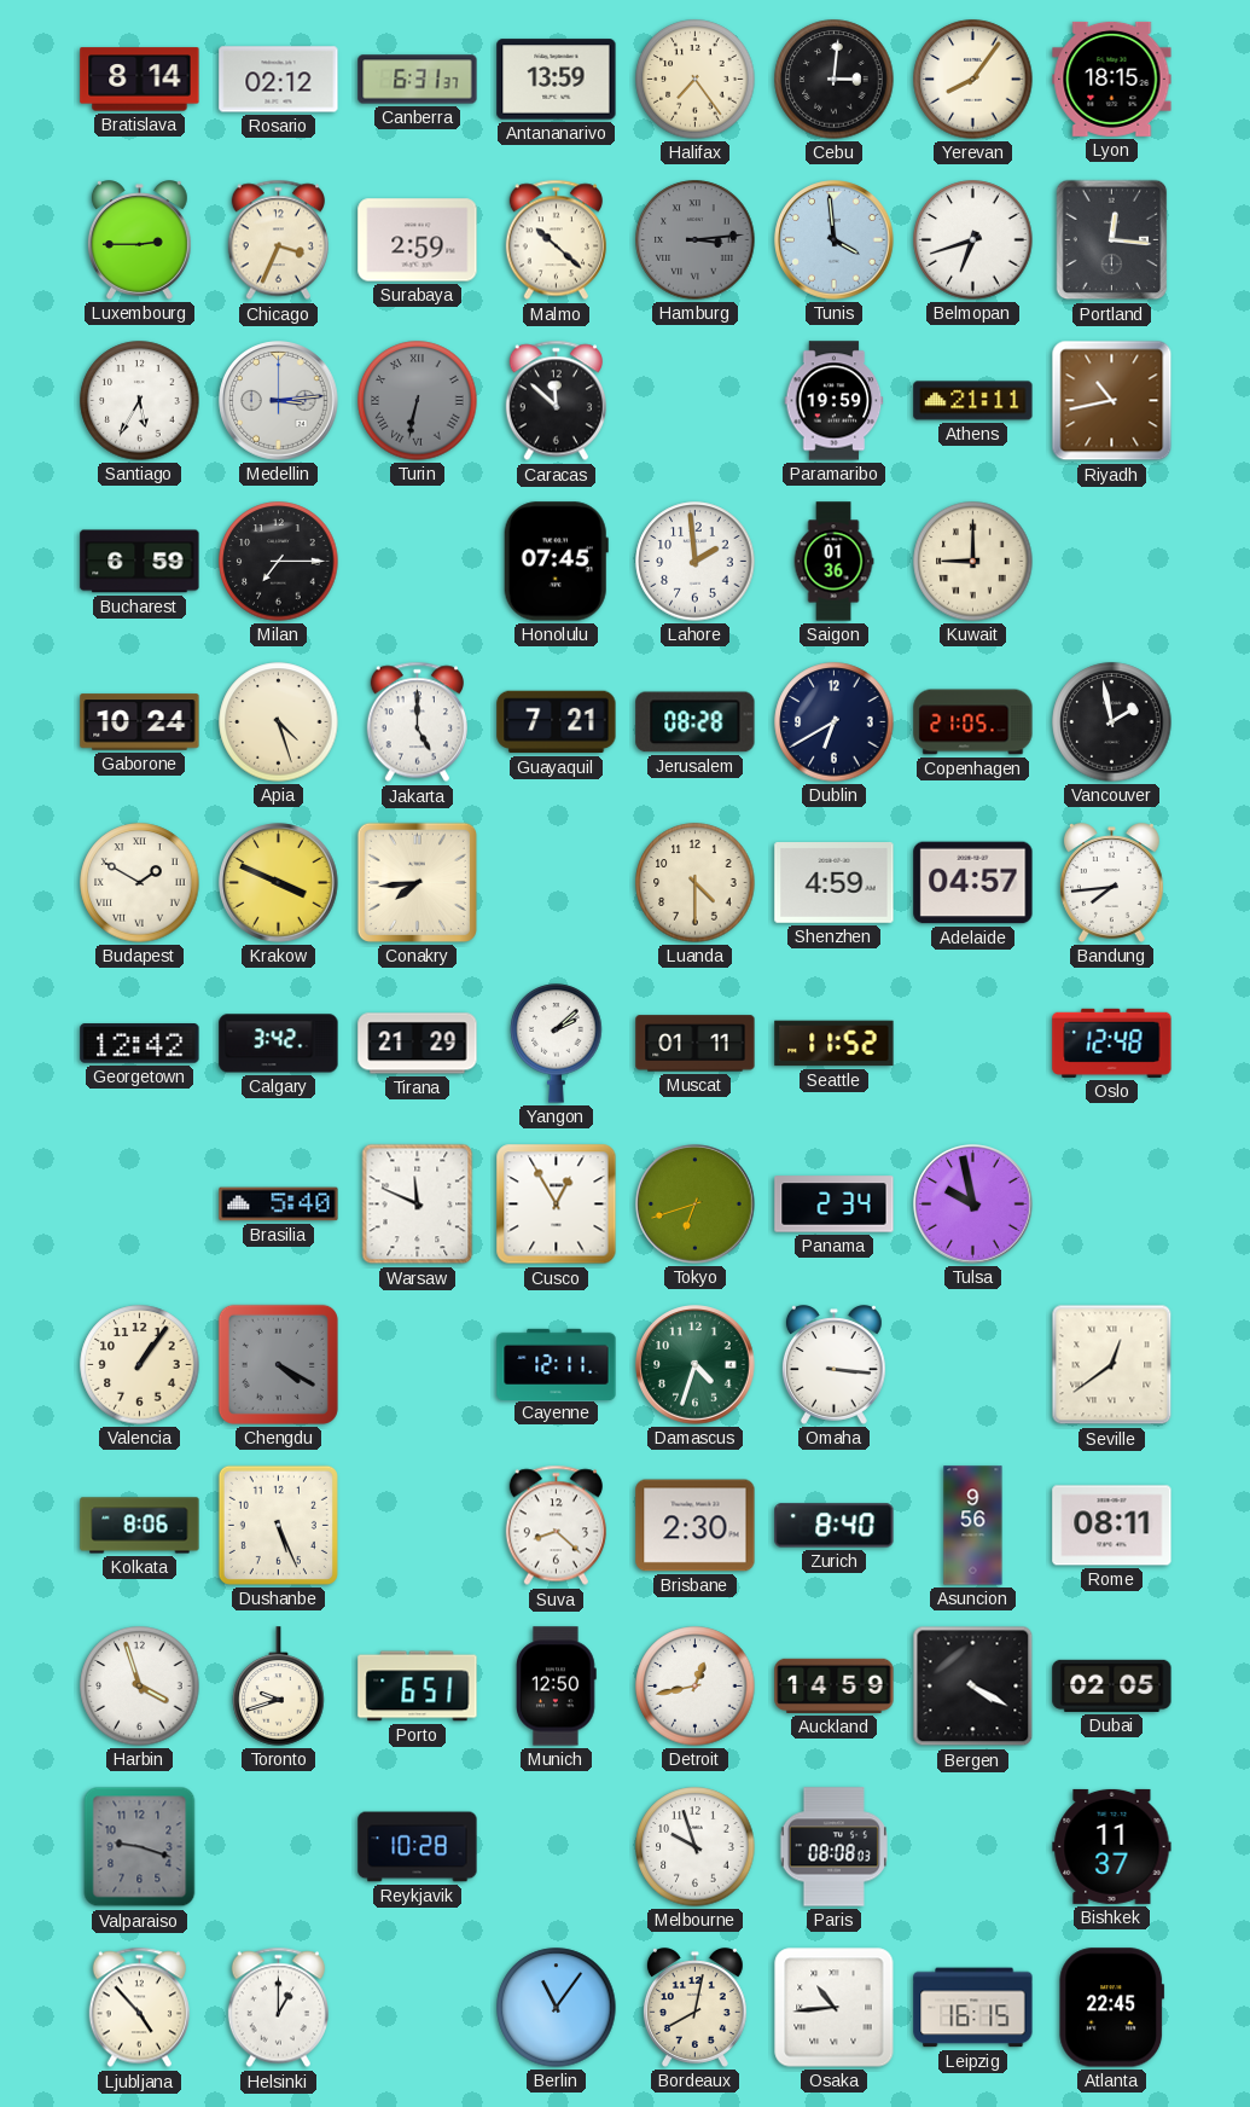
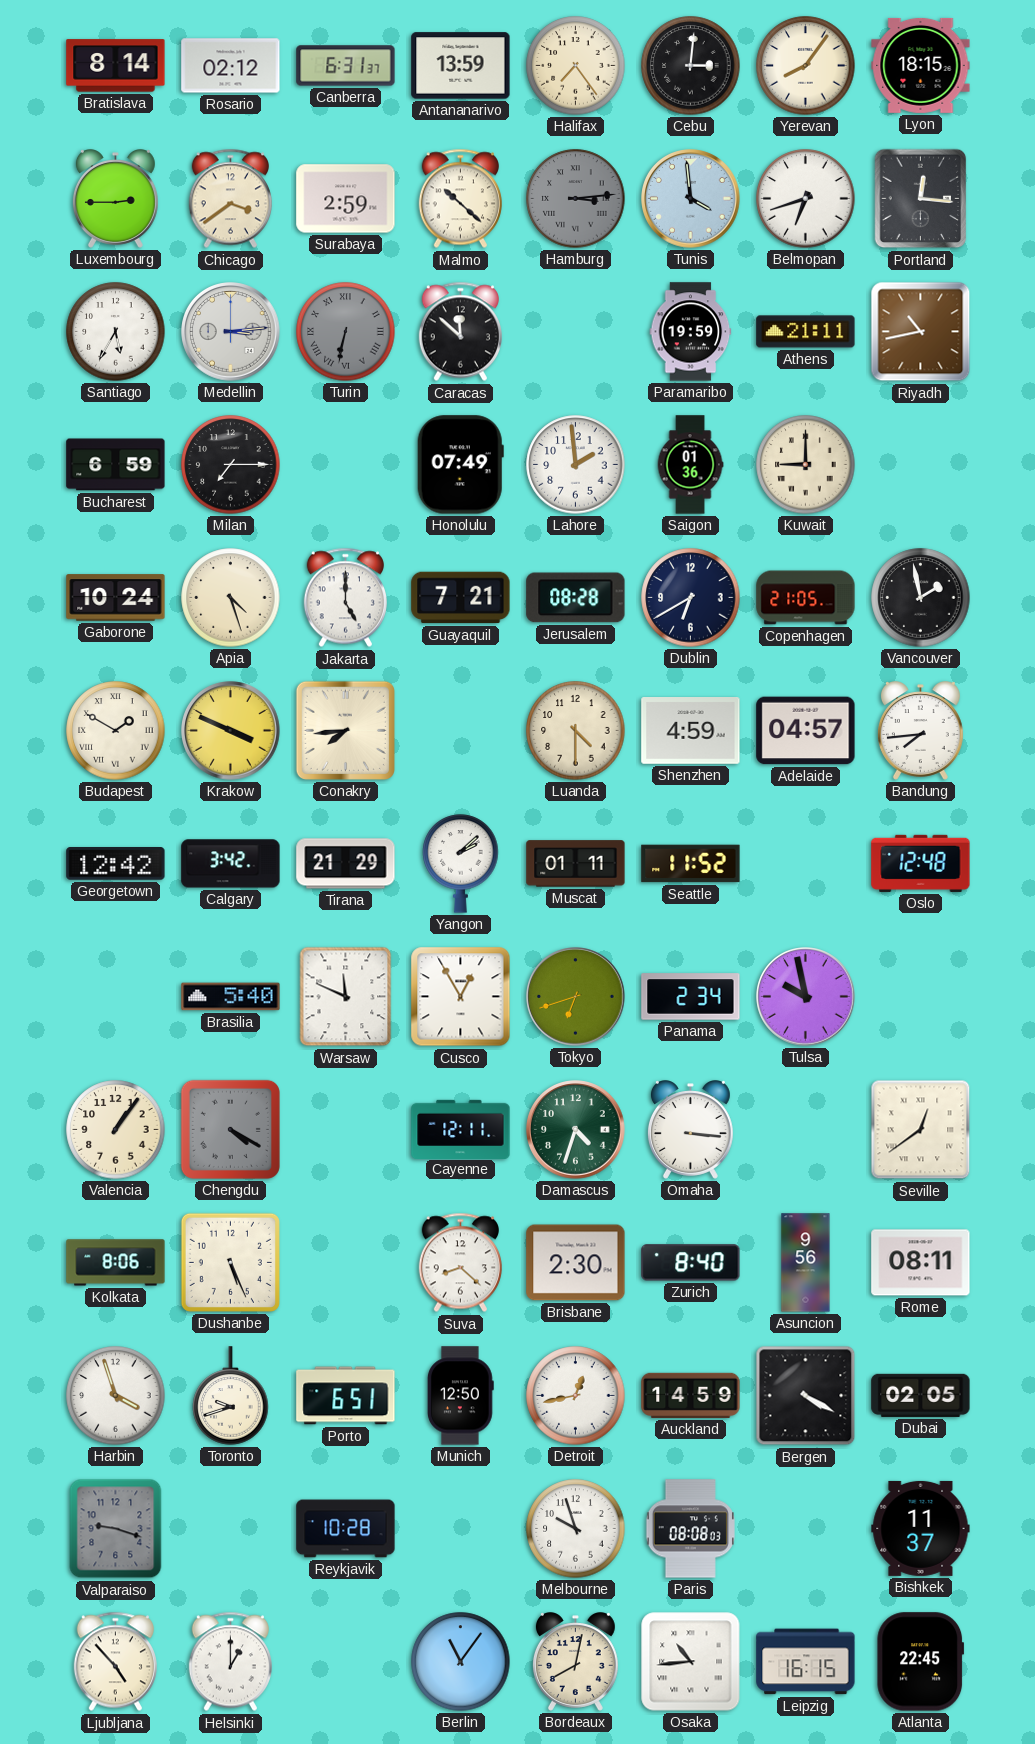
Chicago: 3:34 -> 3:39 (230, 199)
Honolulu: 07:45 -> 07:49 (460, 465)
